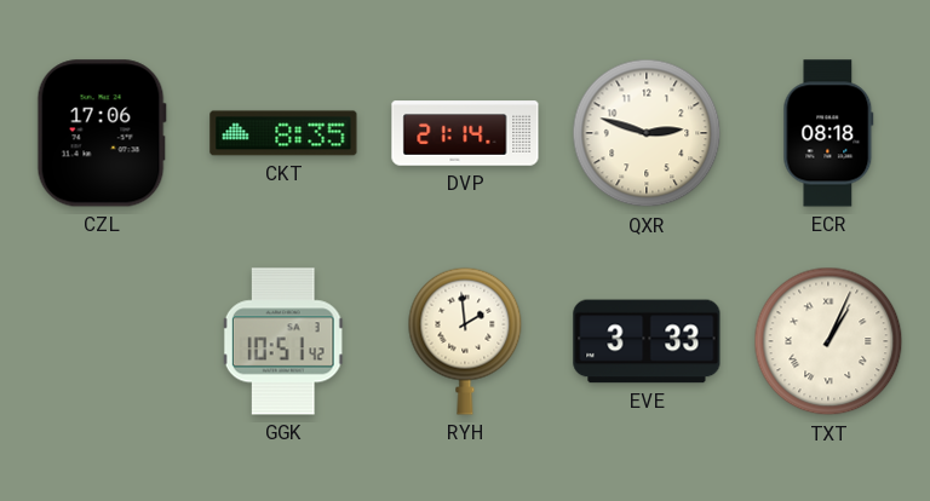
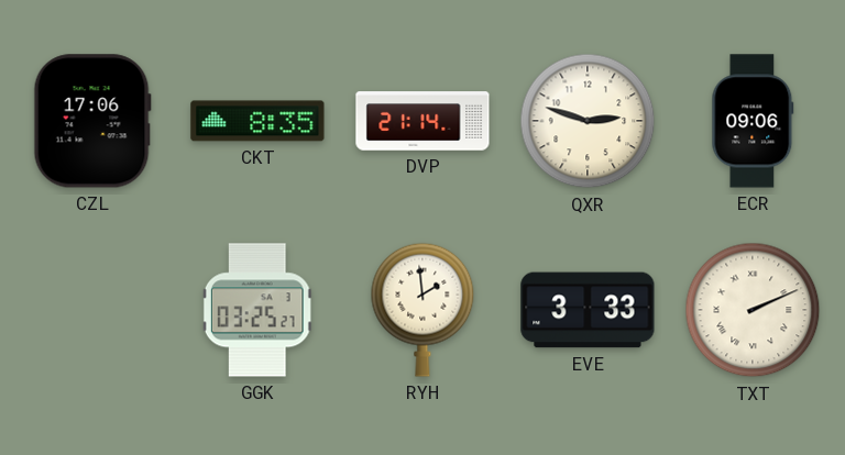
ECR: 08:18 -> 09:06 (753, 121)
GGK: 10:51 -> 03:25 (257, 310)
TXT: 1:04 -> 2:11 (753, 310)
